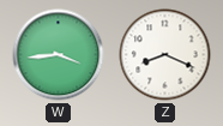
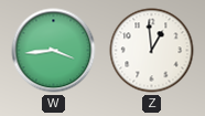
Z: 8:19 -> 12:59 (152, 51)
